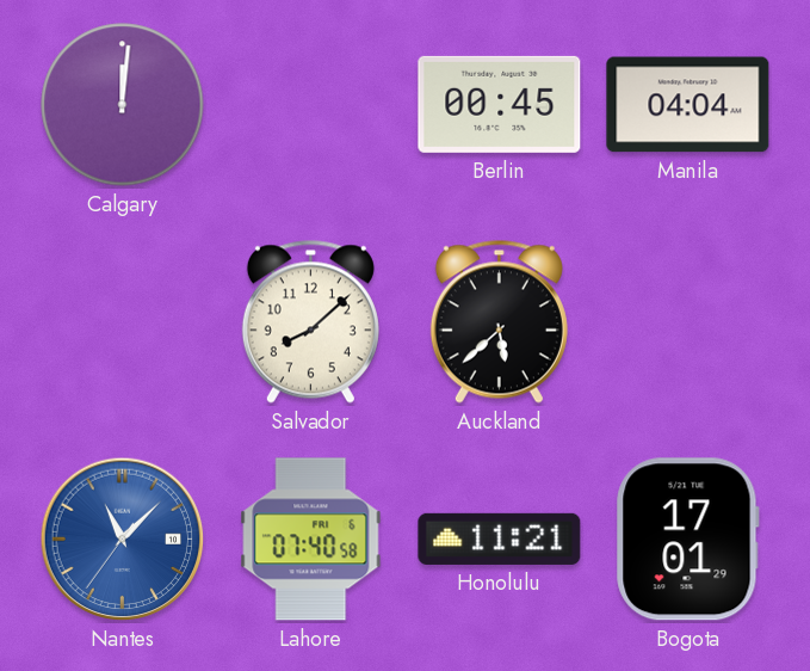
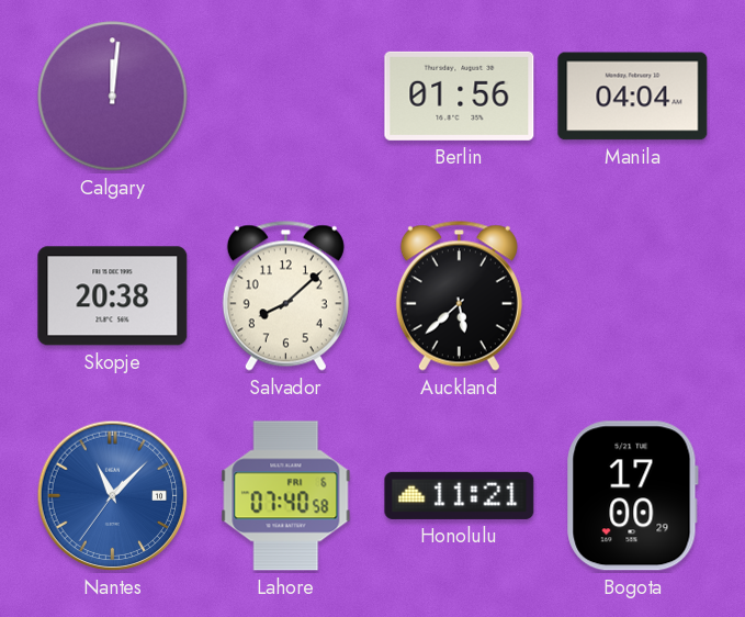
Berlin: 00:45 -> 01:56 (460, 96)
Skopje: none -> 20:38 (113, 296)
Bogota: 17:01 -> 17:00 (632, 496)
